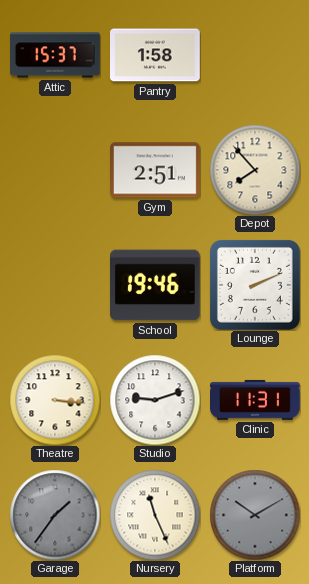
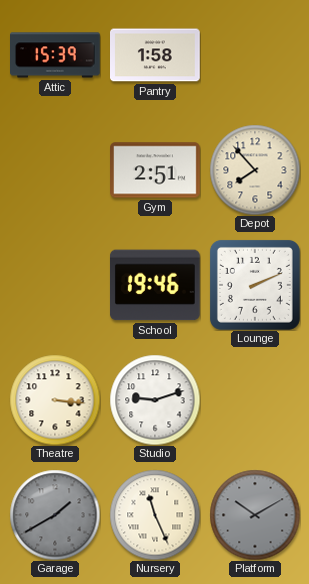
Attic: 15:37 -> 15:39 (56, 55)
Clinic: 11:31 -> none (256, 400)
Garage: 1:36 -> 1:40 (55, 515)
